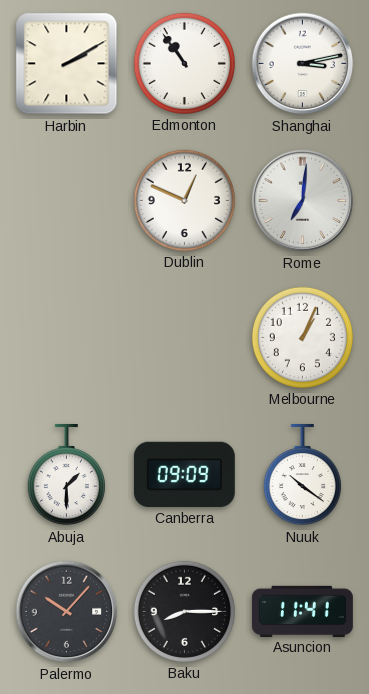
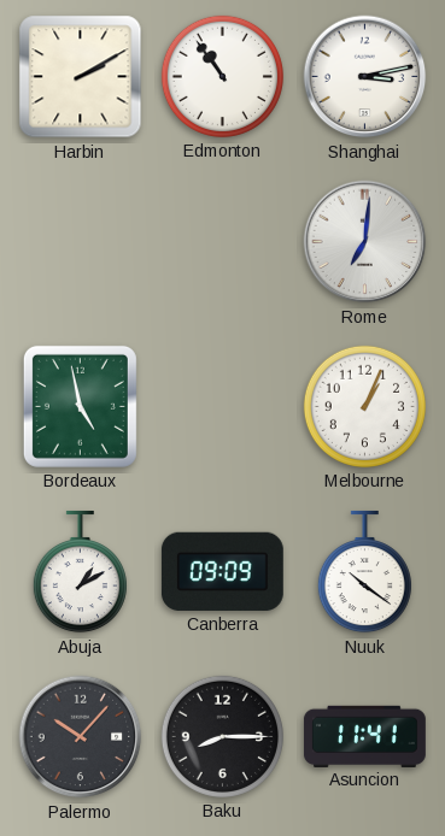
Dublin: 12:49 -> none (184, 200)
Bordeaux: none -> 4:58 (80, 406)
Abuja: 1:30 -> 1:10 (80, 572)
